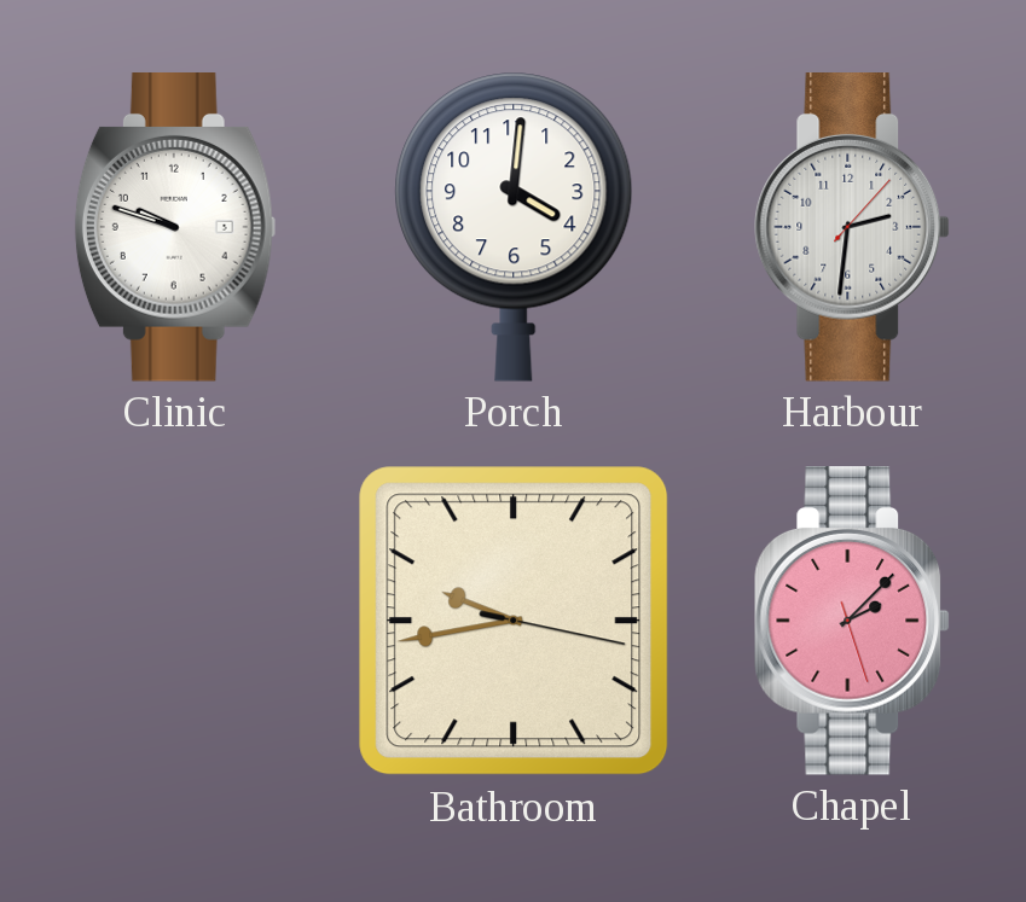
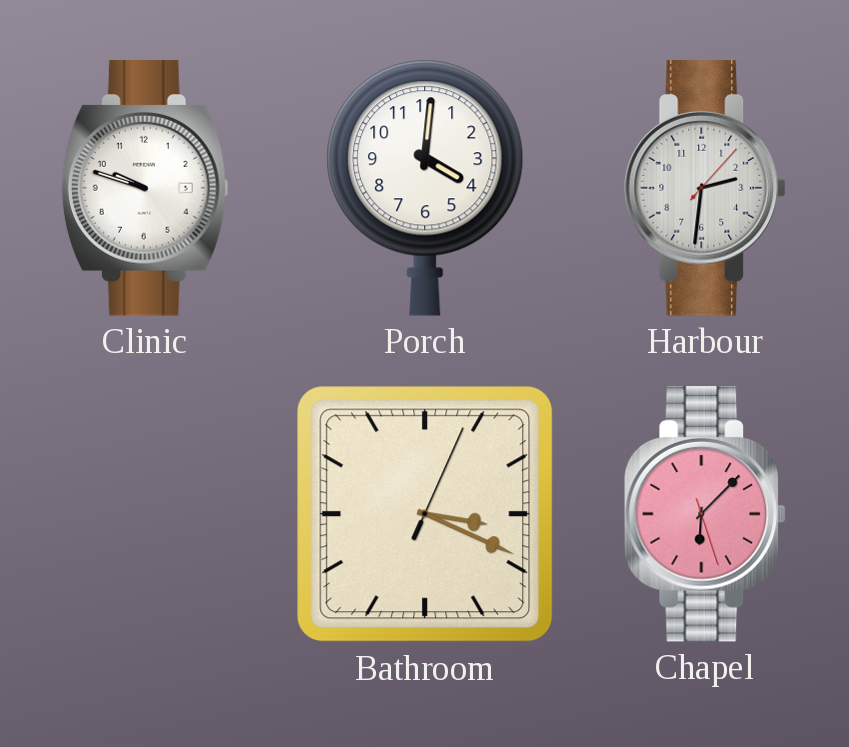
Bathroom: 9:43 -> 3:19 (425, 514)
Chapel: 2:07 -> 6:07 (705, 515)
